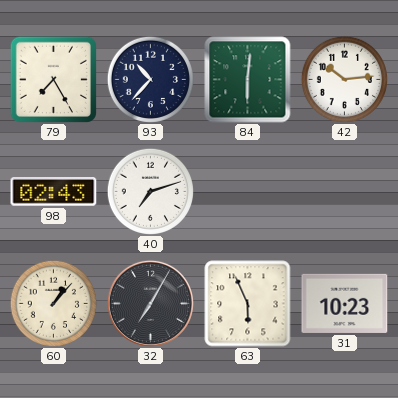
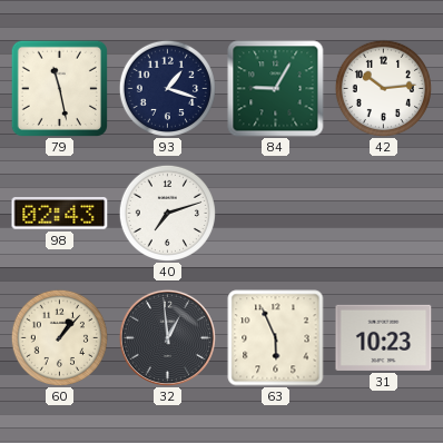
79: 7:25 -> 11:28 (59, 88)
93: 10:37 -> 1:18 (167, 88)
84: 6:01 -> 9:05 (276, 89)
32: 7:05 -> 12:59 (167, 337)
